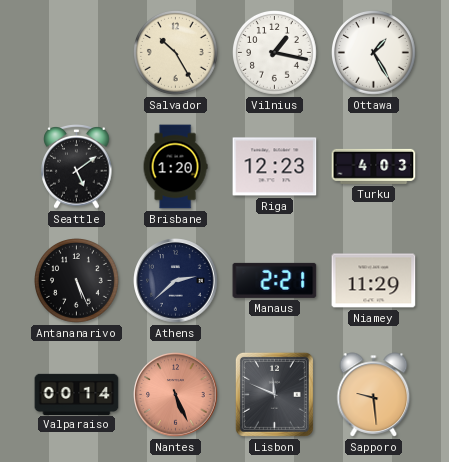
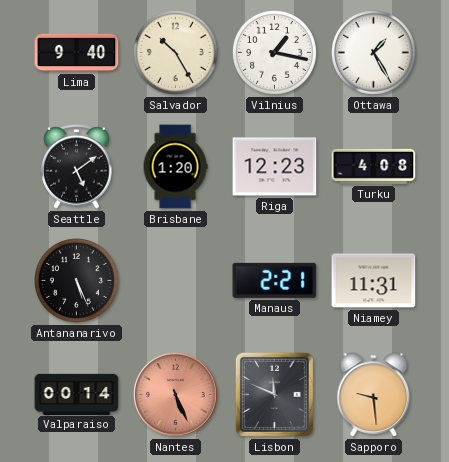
Lima: none -> 9:40 (77, 53)
Turku: 4:03 -> 4:08 (374, 166)
Athens: 2:38 -> none (176, 281)
Niamey: 11:29 -> 11:31 (374, 281)
